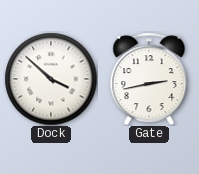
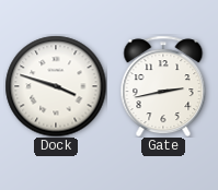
Dock: 3:52 -> 3:48 (56, 86)
